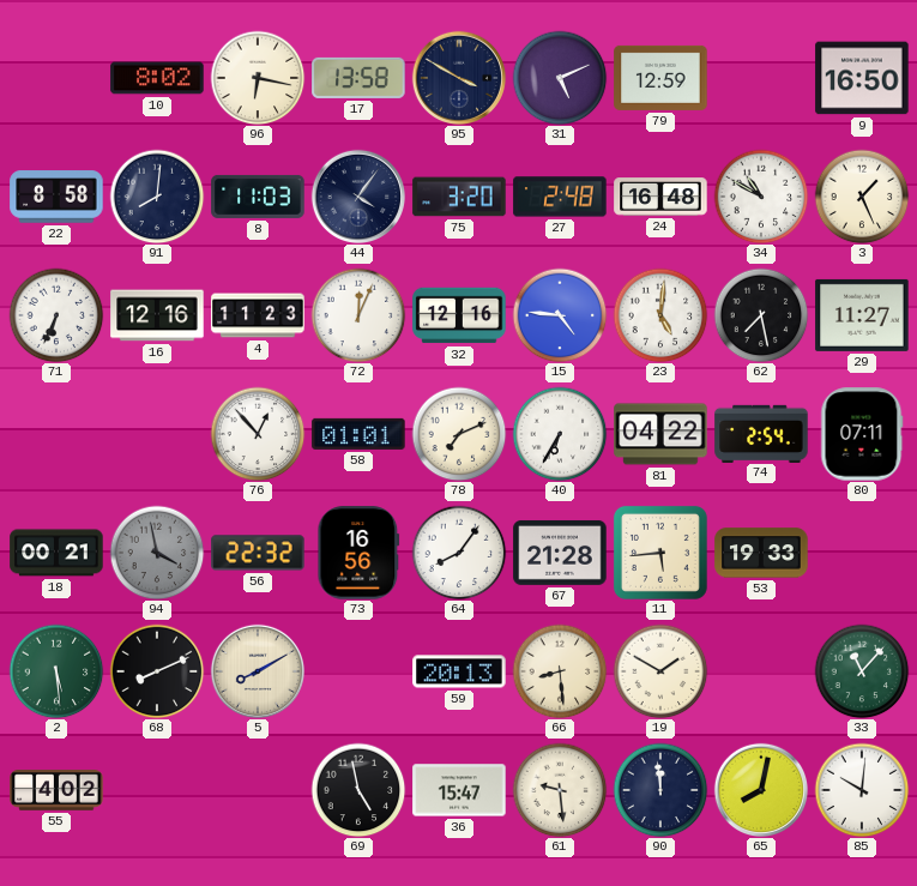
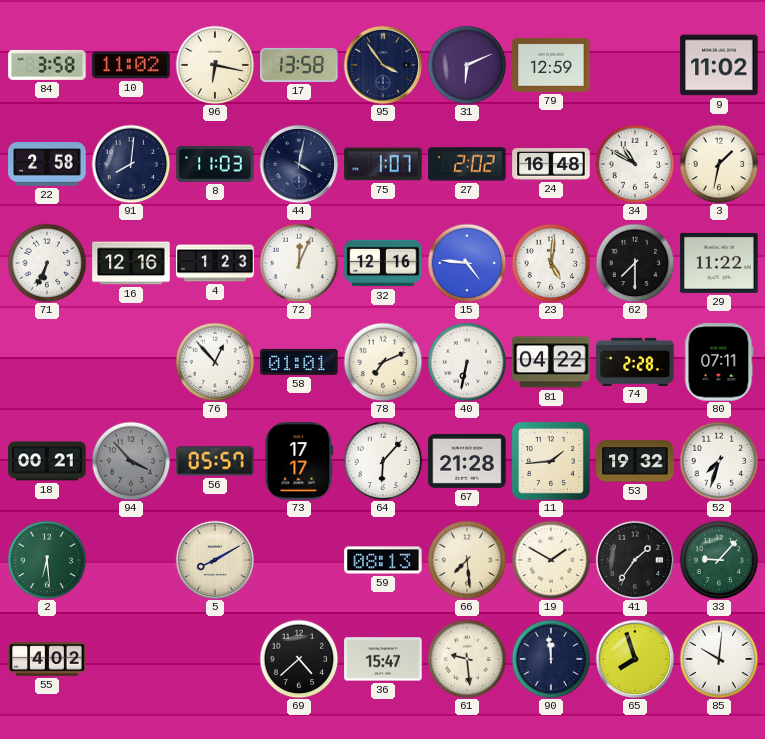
84: none -> 3:58 (47, 65)
10: 8:02 -> 11:02 (131, 65)
95: 3:50 -> 3:54 (382, 64)
31: 5:11 -> 6:11 (467, 65)
9: 16:50 -> 11:02 (719, 65)
22: 8:58 -> 2:58 (47, 164)
44: 4:06 -> 4:02 (298, 163)
75: 3:20 -> 1:07 (383, 164)
27: 2:48 -> 2:02 (467, 164)
3: 1:26 -> 1:32 (719, 164)
4: 11:23 -> 1:23 (215, 263)
62: 7:28 -> 7:30 (635, 263)
29: 11:27 -> 11:22 (719, 263)
40: 6:35 -> 6:32 (467, 362)
74: 2:54 -> 2:28 (635, 361)
94: 3:58 -> 3:53 (131, 461)
56: 22:32 -> 05:57 (215, 461)
73: 16:56 -> 17:17 (299, 461)
64: 8:06 -> 6:07 (383, 461)
11: 5:44 -> 1:44 (551, 461)
53: 19:33 -> 19:32 (635, 461)
52: none -> 7:33 (719, 461)
2: 5:29 -> 6:29 (47, 560)
68: 8:11 -> none (157, 671)
59: 20:13 -> 08:13 (383, 560)
66: 8:29 -> 7:29 (467, 560)
41: none -> 1:36 (634, 559)
33: 11:07 -> 9:07 (719, 560)
69: 4:58 -> 4:38 (299, 659)
65: 8:02 -> 7:57 (634, 658)
